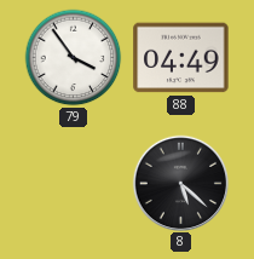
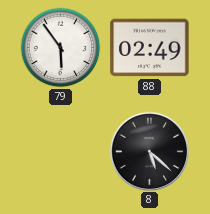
79: 3:54 -> 5:54 (61, 48)
88: 04:49 -> 02:49 (150, 48)
